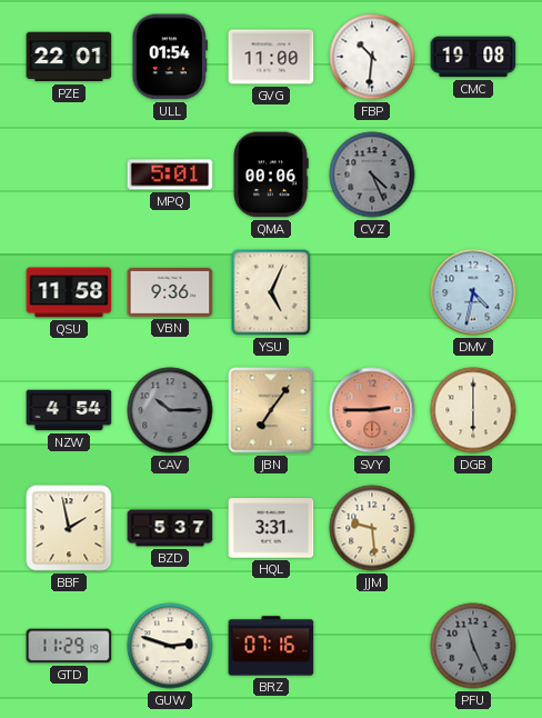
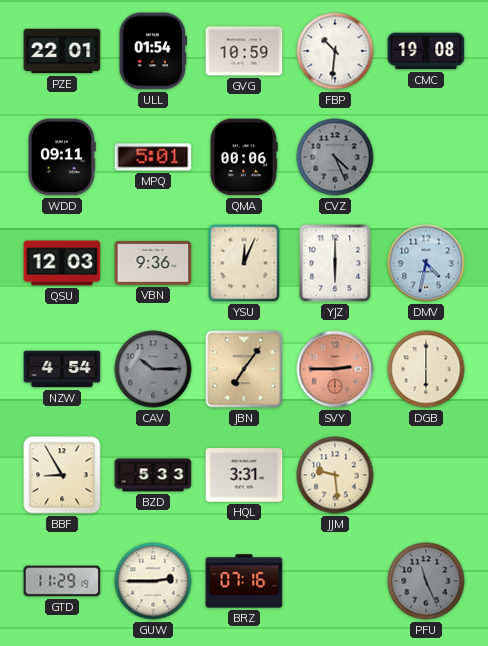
GVG: 11:00 -> 10:59 (244, 51)
WDD: none -> 09:11 (62, 157)
QSU: 11:58 -> 12:03 (62, 263)
YSU: 5:04 -> 12:04 (244, 263)
YJZ: none -> 6:00 (335, 263)
BBF: 1:58 -> 8:55 (62, 475)
BZD: 5:37 -> 5:33 (153, 475)
GUW: 2:48 -> 2:45 (153, 581)
